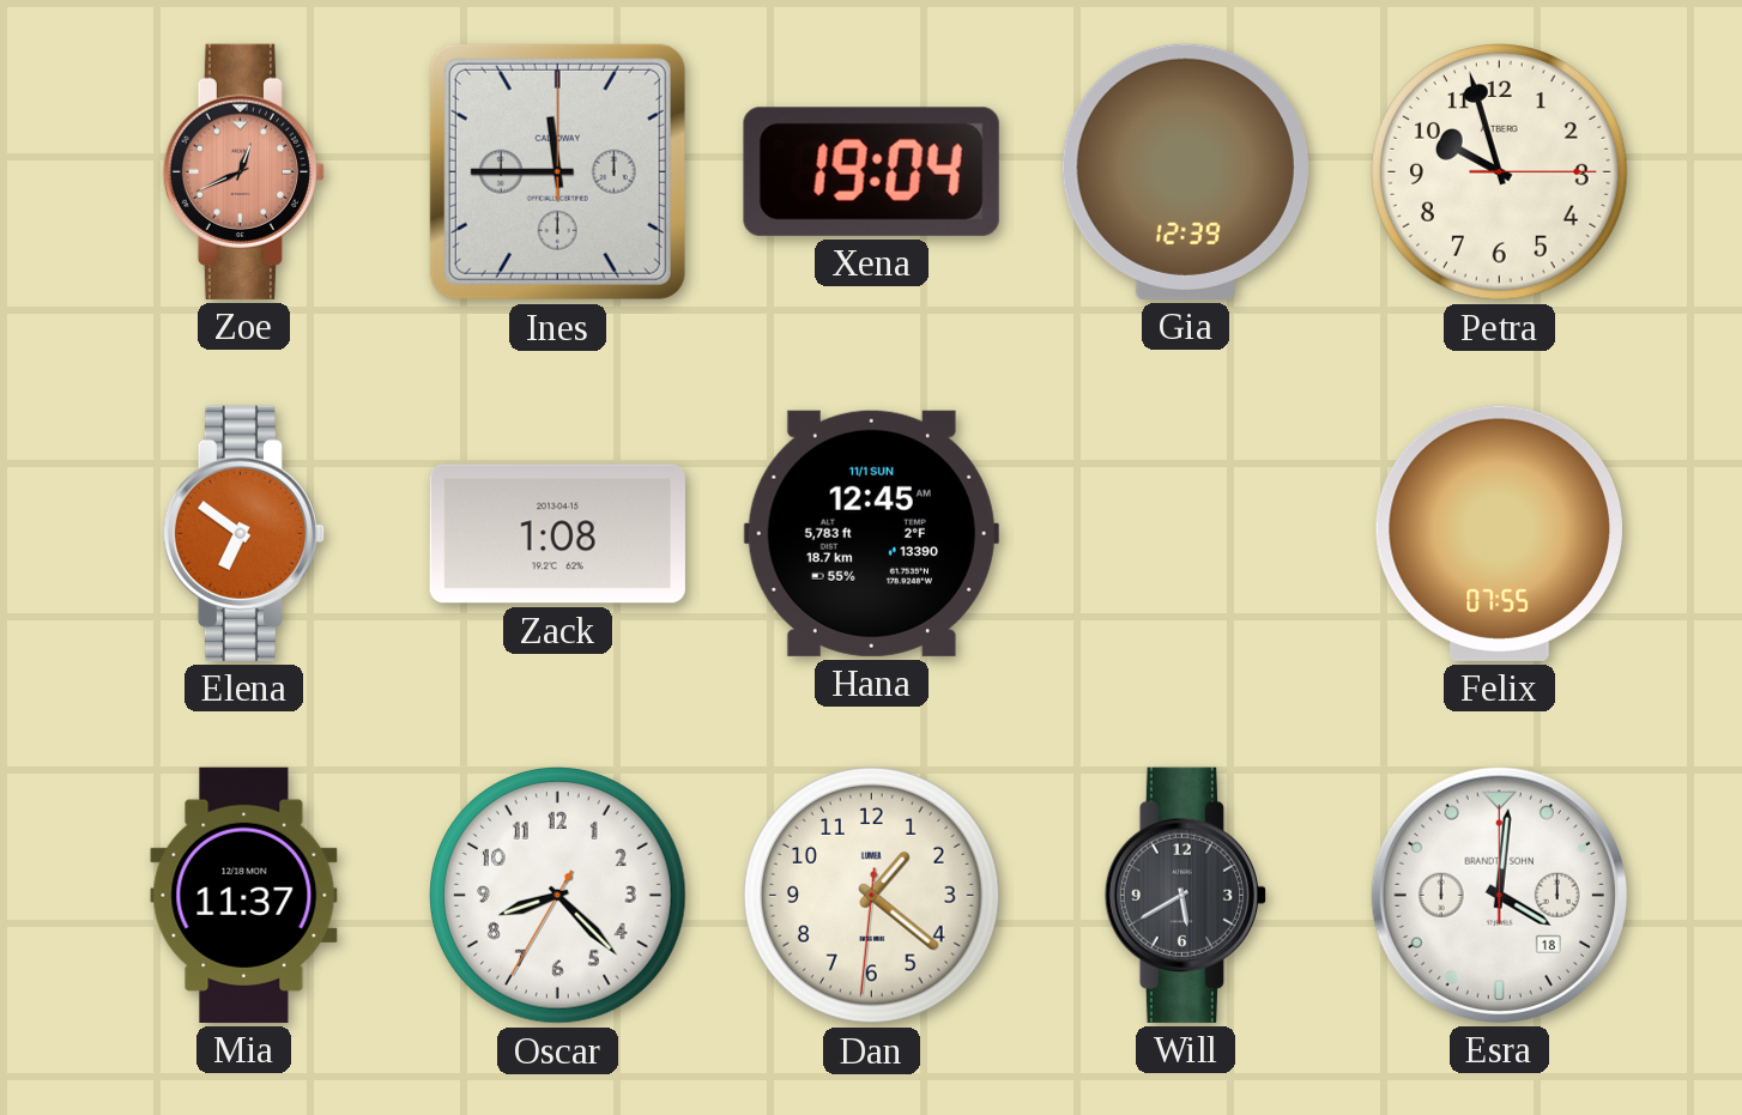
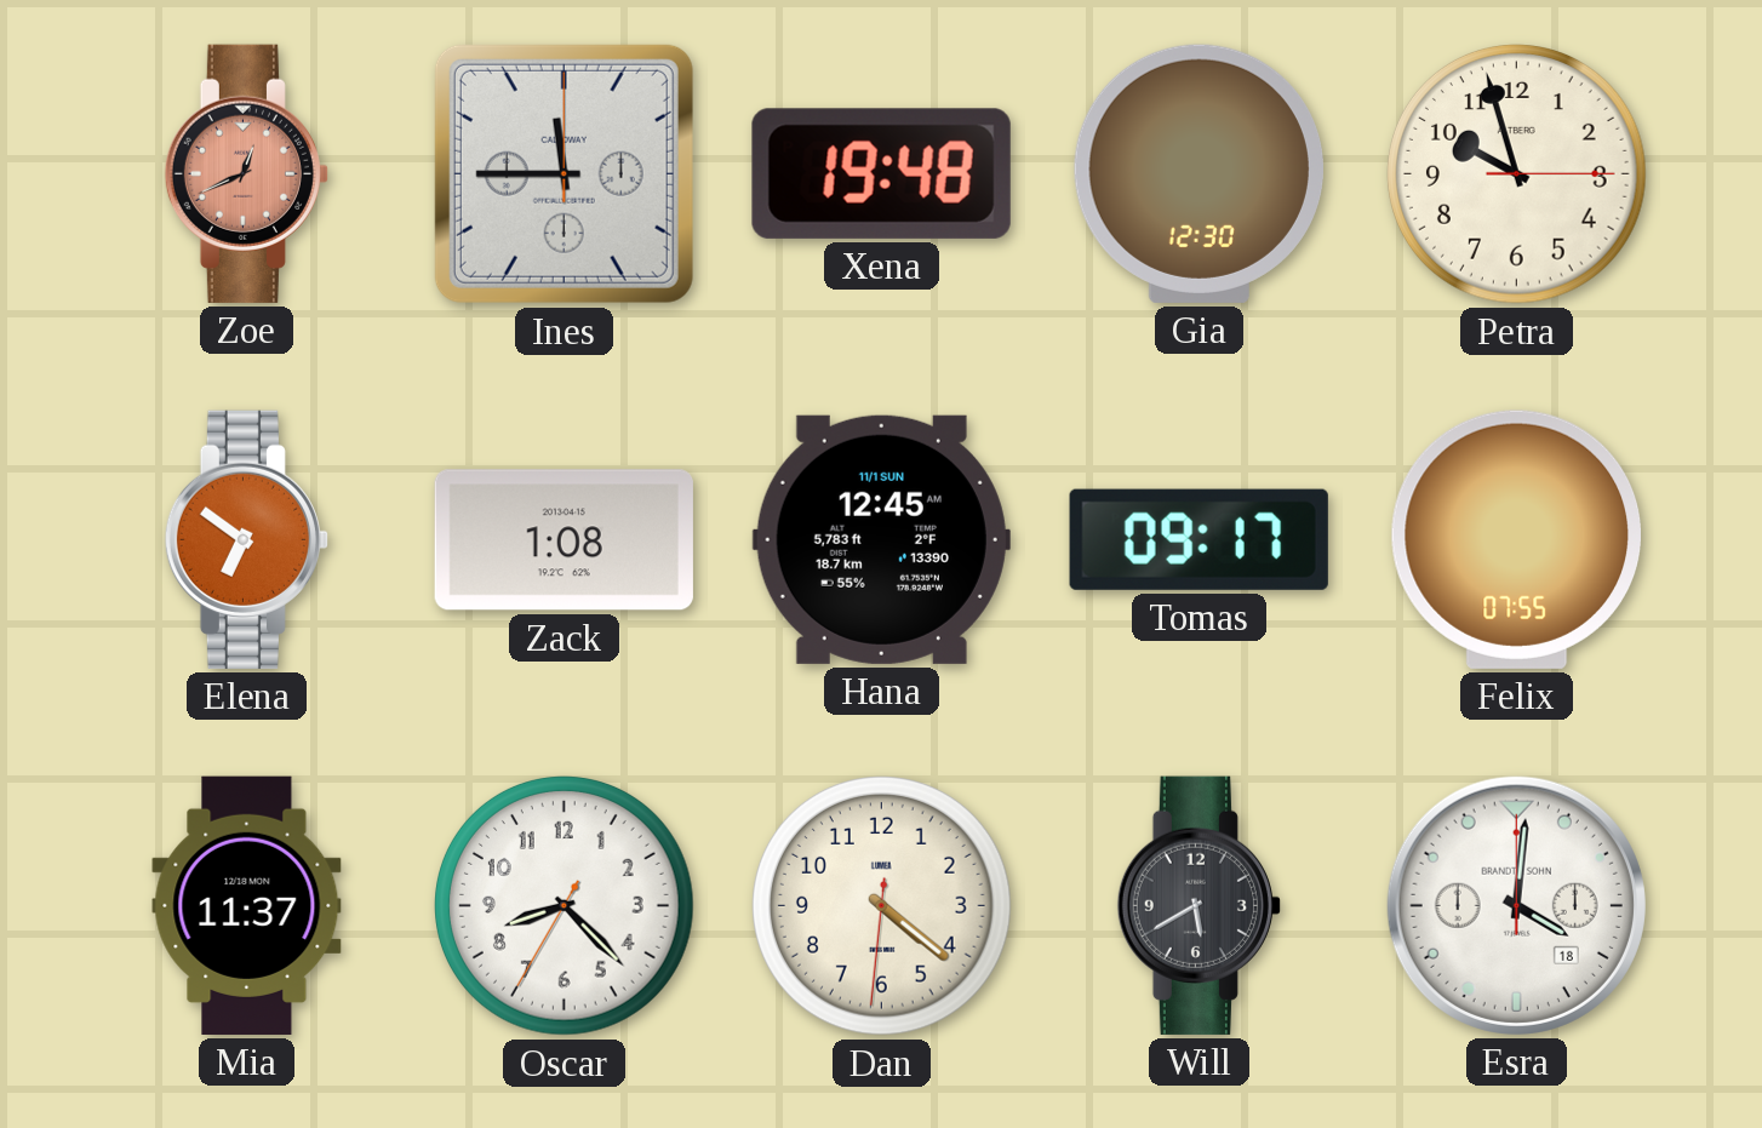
Xena: 19:04 -> 19:48 (881, 173)
Gia: 12:39 -> 12:30 (1198, 173)
Tomas: none -> 09:17 (1198, 539)
Dan: 1:21 -> 4:21 (882, 906)
